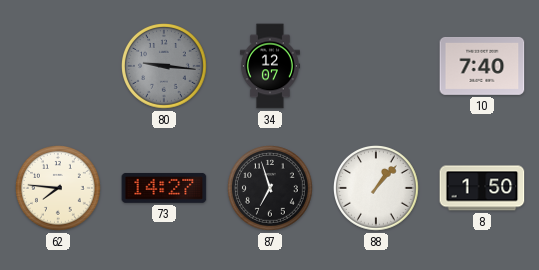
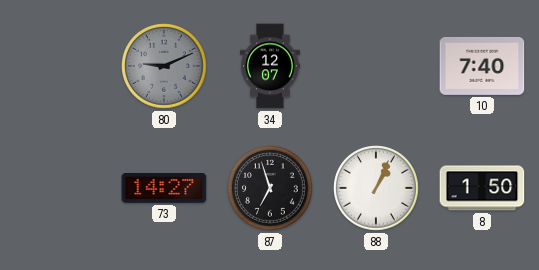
80: 9:16 -> 9:11 (165, 67)
62: 7:46 -> none (59, 189)
88: 1:07 -> 1:04 (377, 189)
